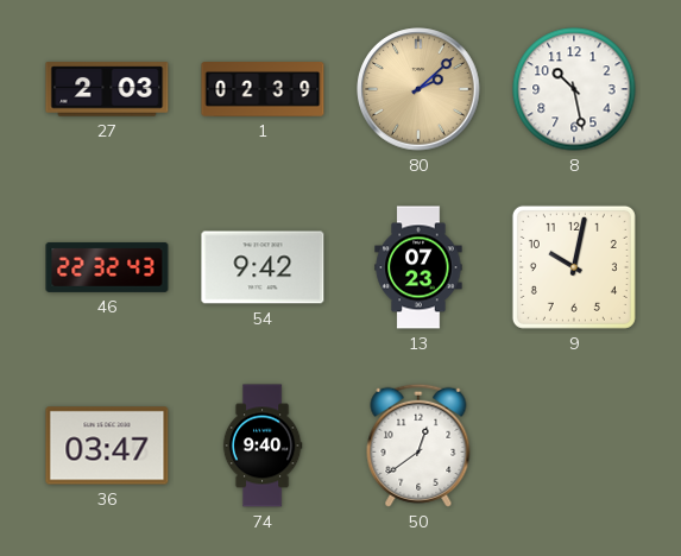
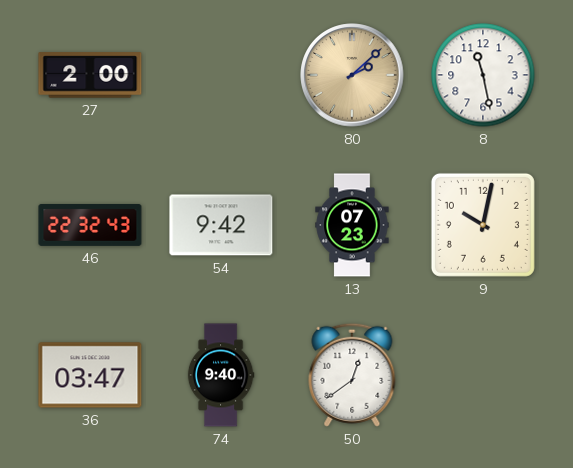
27: 2:03 -> 2:00 (90, 75)
1: 02:39 -> none (263, 90)
8: 10:28 -> 11:28 (483, 75)
